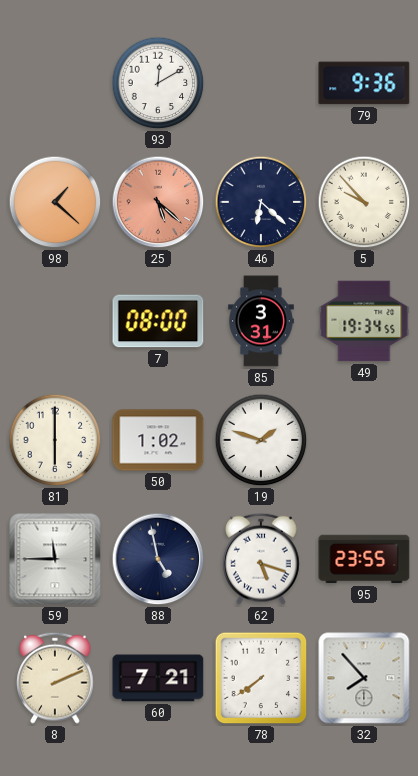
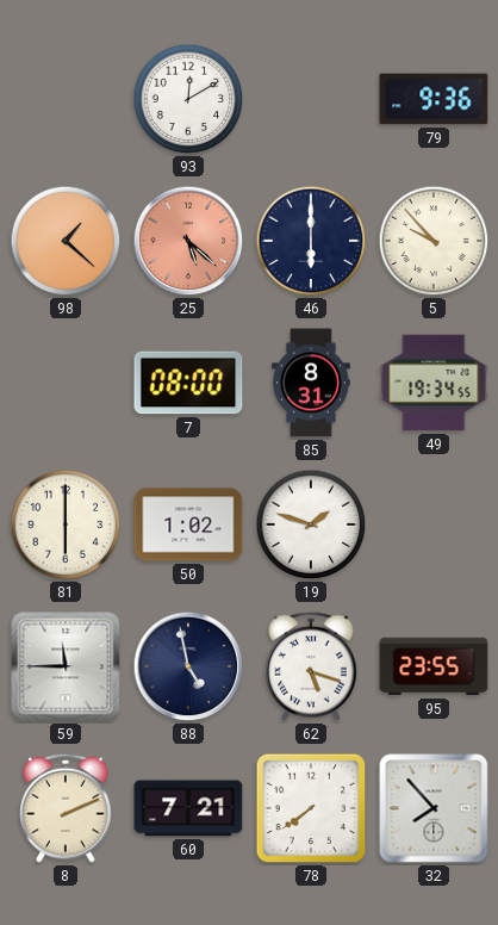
46: 6:22 -> 6:00 (311, 241)
85: 3:31 -> 8:31 (311, 383)
